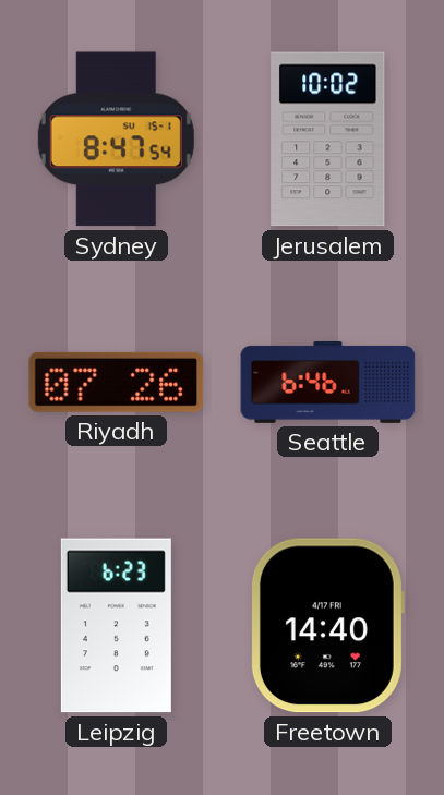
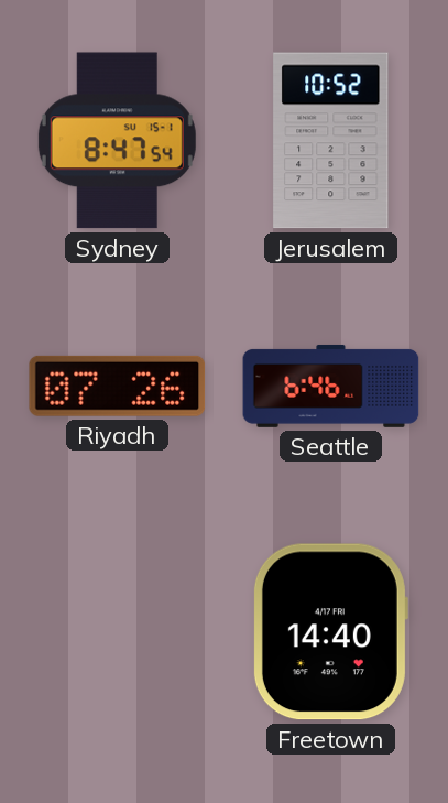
Jerusalem: 10:02 -> 10:52 (331, 141)
Leipzig: 6:23 -> none (116, 626)
